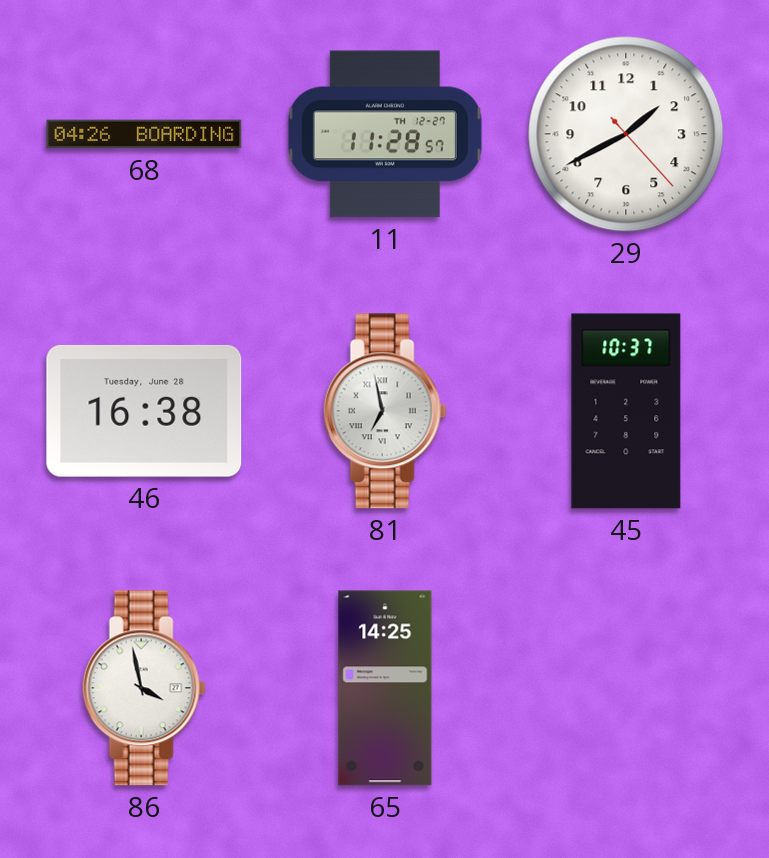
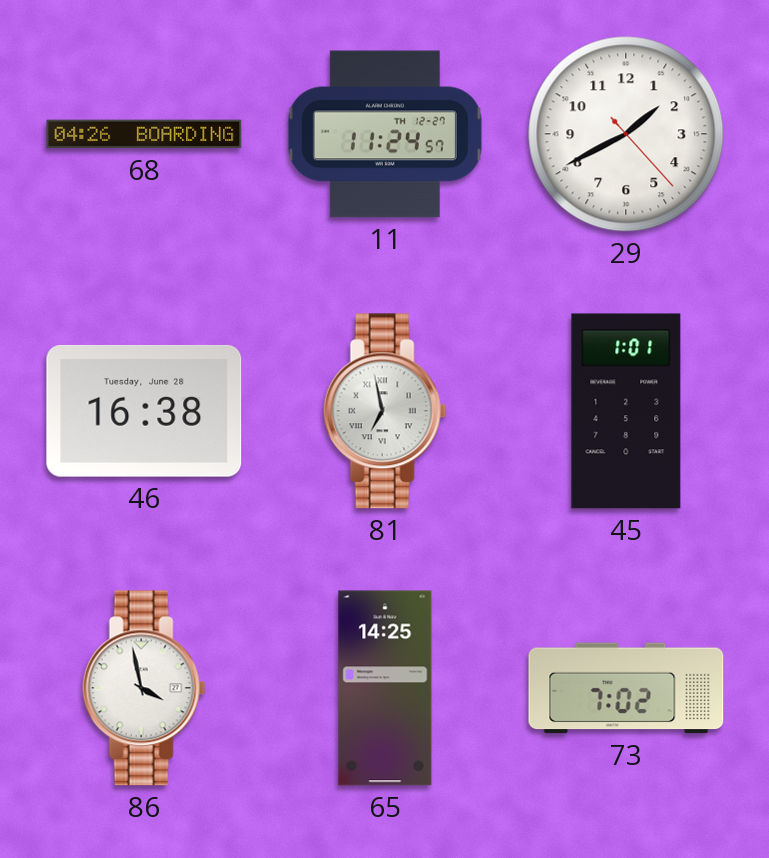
11: 11:28 -> 11:24 (385, 134)
45: 10:37 -> 1:01 (626, 411)
73: none -> 7:02 (626, 688)
